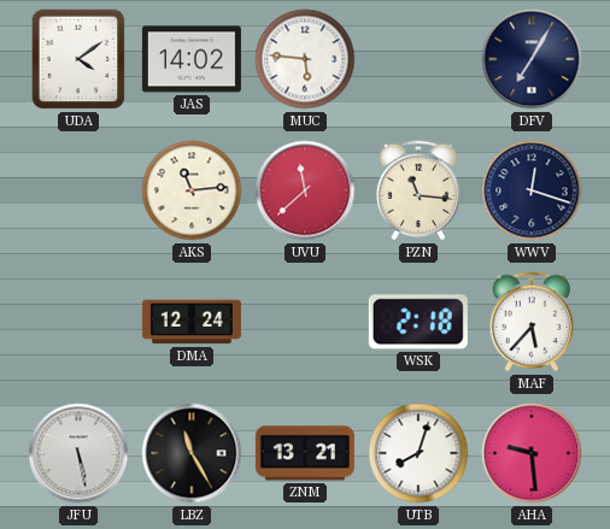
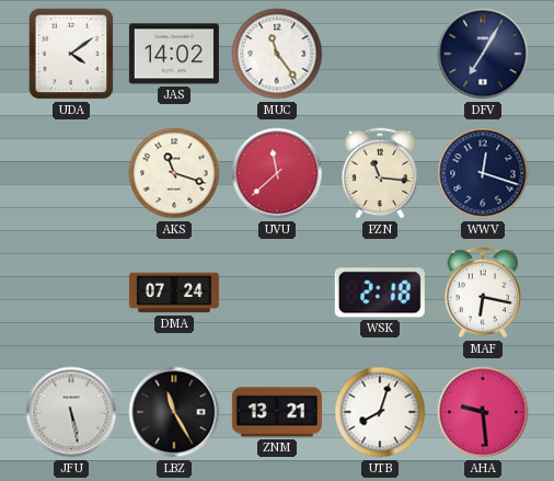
MUC: 5:46 -> 11:24 (277, 54)
AKS: 11:14 -> 11:18 (174, 173)
DMA: 12:24 -> 07:24 (174, 293)
MAF: 5:37 -> 6:17 (483, 293)
